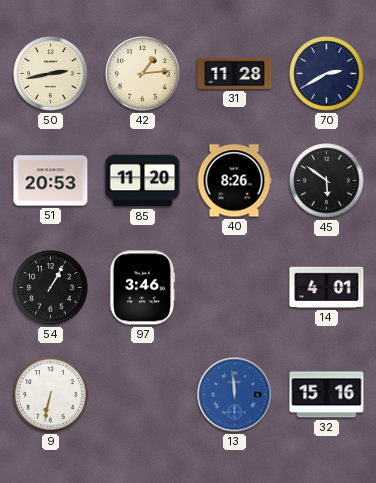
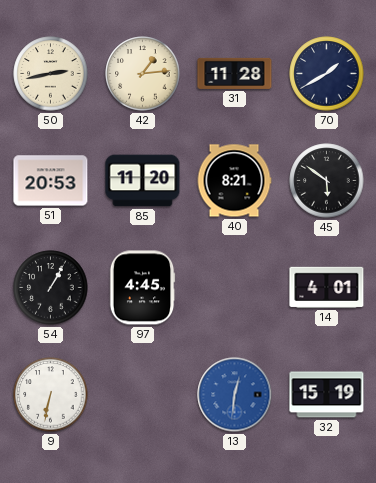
70: 2:40 -> 1:40 (327, 74)
40: 8:26 -> 8:21 (234, 181)
97: 3:46 -> 4:45 (142, 288)
13: 11:59 -> 12:31 (235, 395)
32: 15:16 -> 15:19 (327, 395)
